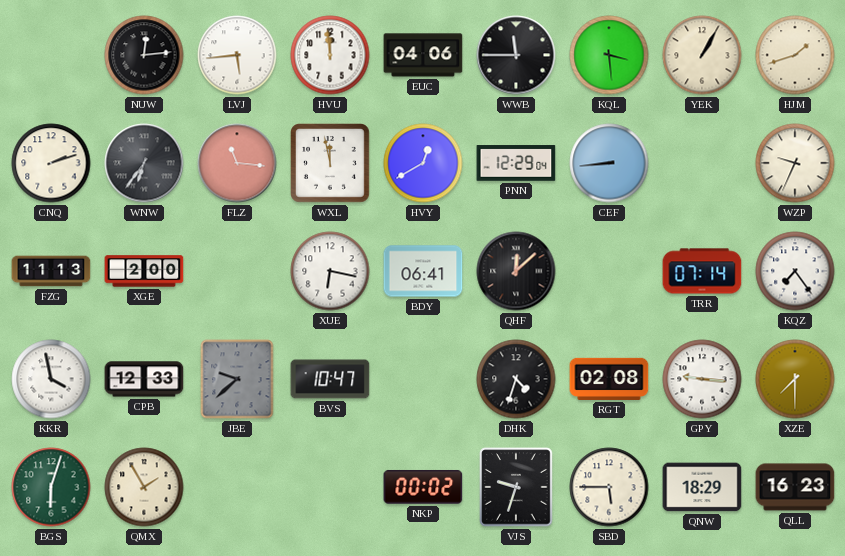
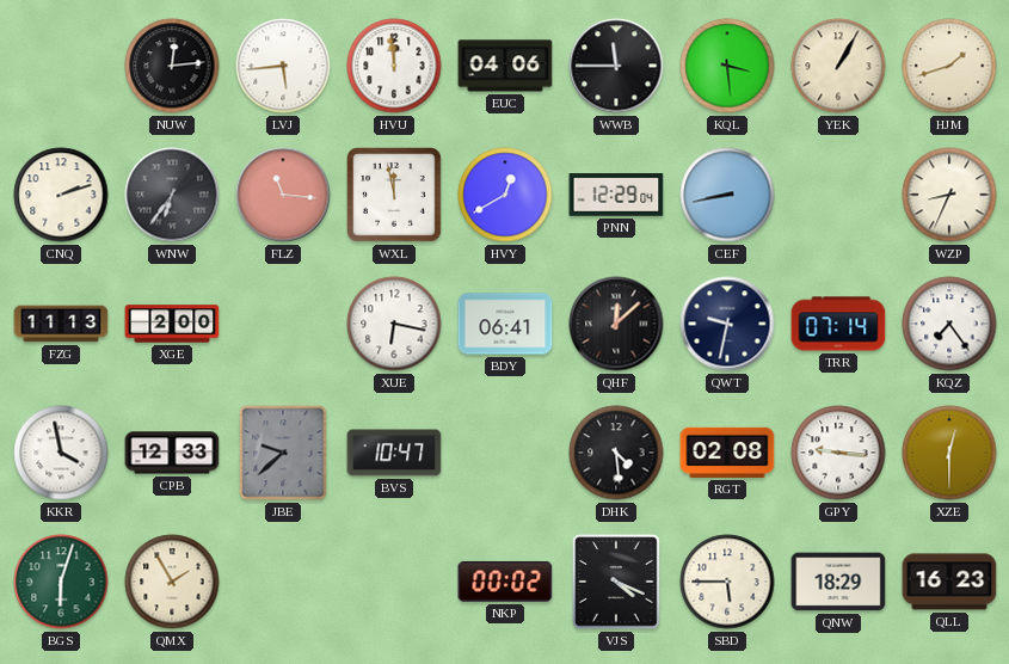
CEF: 8:44 -> 8:43 (727, 195)
WZP: 9:34 -> 8:34 (949, 195)
QWT: none -> 9:32 (727, 324)
DHK: 4:33 -> 4:29 (616, 453)
XZE: 7:30 -> 12:30 (949, 453)
VJS: 9:33 -> 4:19 (616, 582)
